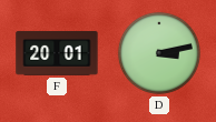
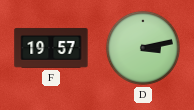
F: 20:01 -> 19:57 (51, 48)
